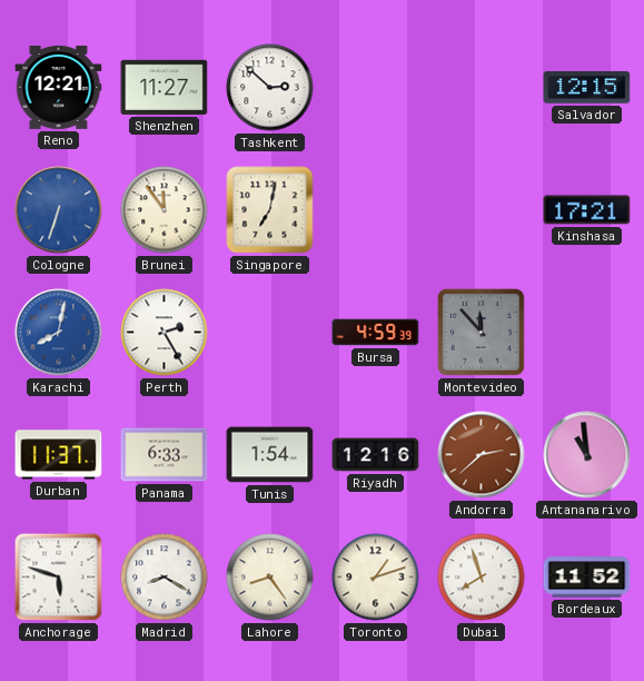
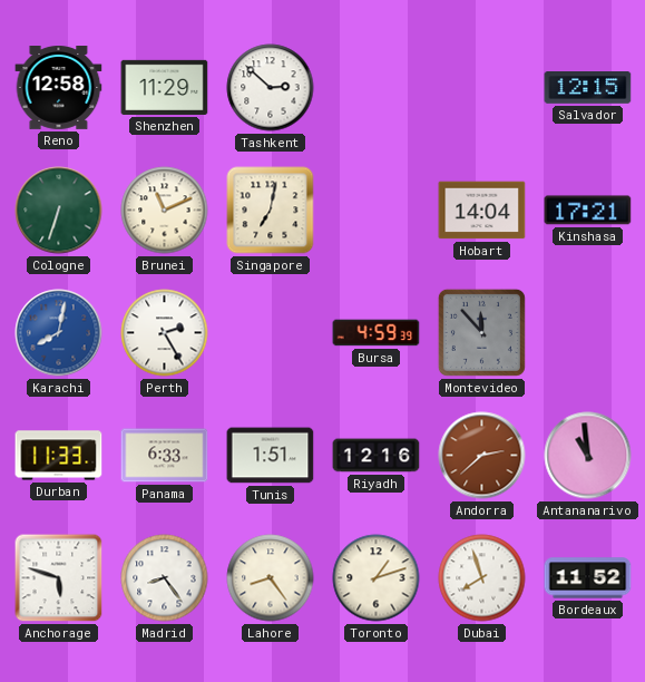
Reno: 12:21 -> 12:58 (59, 88)
Shenzhen: 11:27 -> 11:29 (165, 87)
Cologne dial: blue -> green (59, 211)
Brunei: 11:54 -> 11:11 (165, 211)
Hobart: none -> 14:04 (482, 211)
Durban: 11:37 -> 11:33 (59, 456)
Tunis: 1:54 -> 1:51 (271, 456)
Madrid: 8:20 -> 8:24 (165, 578)
